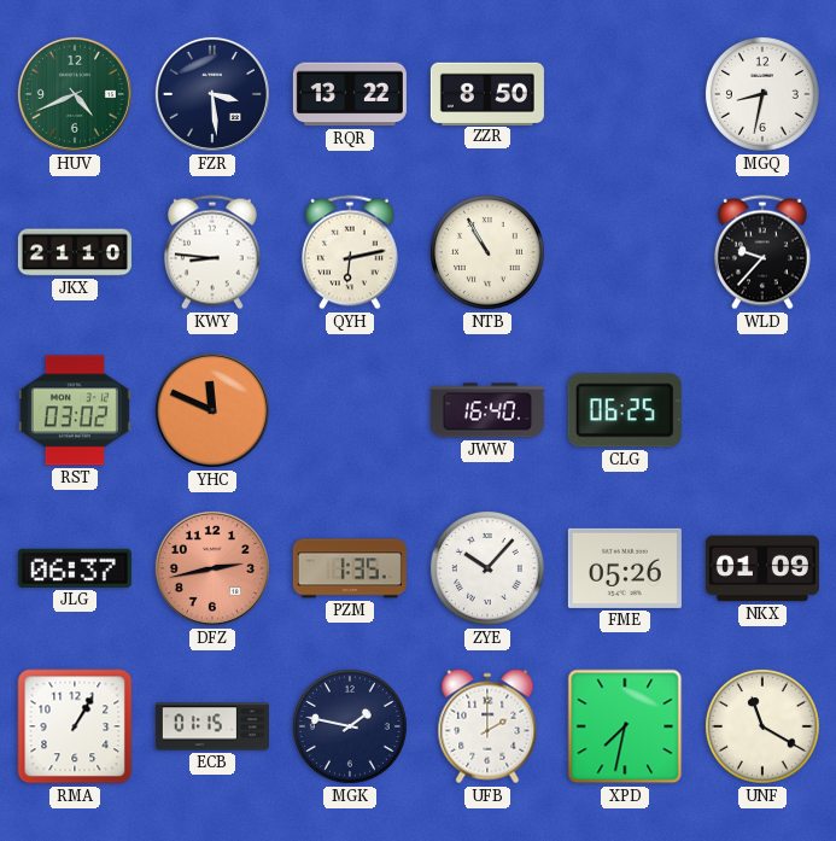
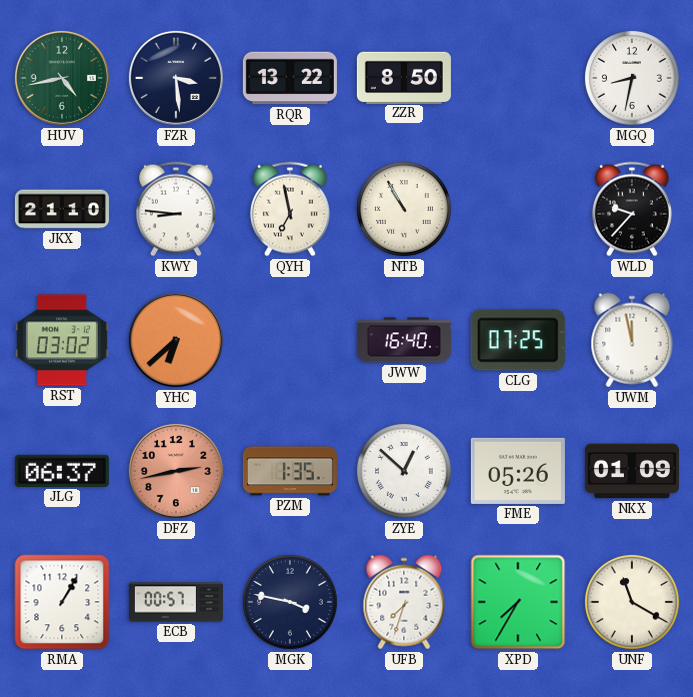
HUV: 4:41 -> 4:43 (62, 78)
QYH: 6:13 -> 6:58 (290, 209)
YHC: 11:49 -> 6:38 (176, 340)
CLG: 06:25 -> 07:25 (518, 340)
UWM: none -> 11:58 (632, 340)
ZYE: 10:07 -> 12:52 (404, 471)
ECB: 01:15 -> 00:57 (176, 602)
MGK: 1:47 -> 3:47 (290, 602)
UFB: 2:00 -> 7:33 (404, 602)
XPD: 7:32 -> 7:35 (518, 602)
